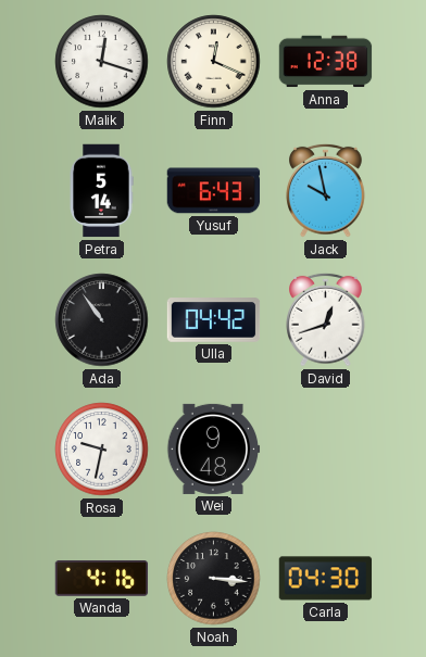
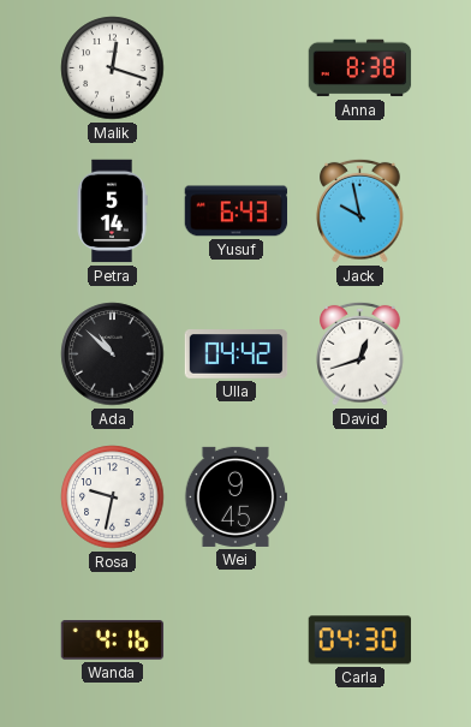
Finn: 12:19 -> none (214, 62)
Anna: 12:38 -> 8:38 (360, 68)
Ada: 10:54 -> 10:52 (113, 354)
Wei: 9:48 -> 9:45 (237, 496)
Noah: 3:16 -> none (214, 579)
